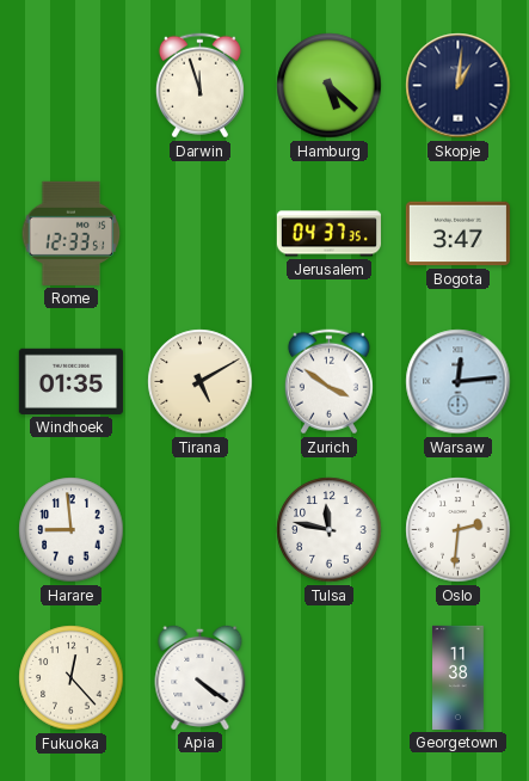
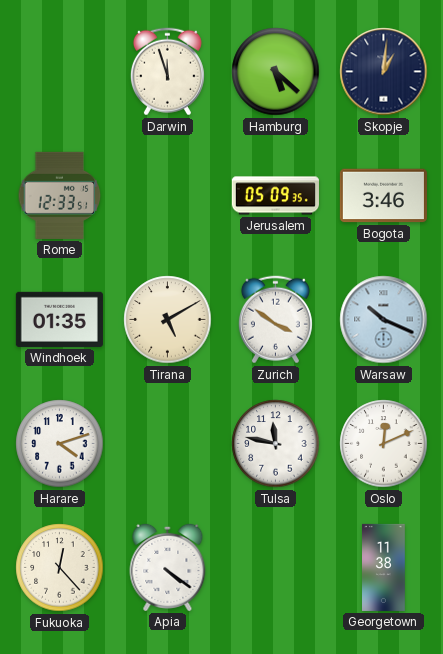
Jerusalem: 04:37 -> 05:09 (275, 196)
Bogota: 3:47 -> 3:46 (383, 196)
Warsaw: 12:14 -> 10:19 (384, 320)
Harare: 8:59 -> 4:12 (60, 444)
Oslo: 2:31 -> 12:11 (384, 444)
